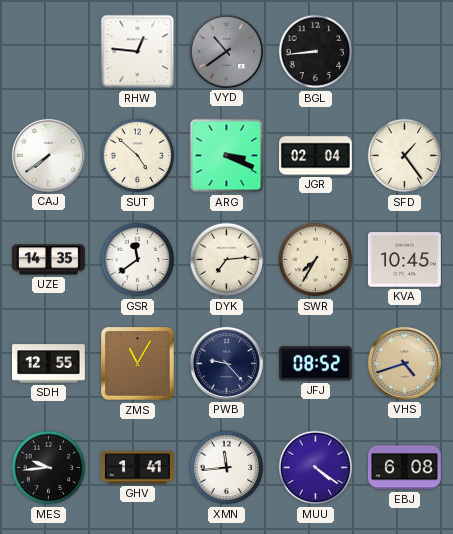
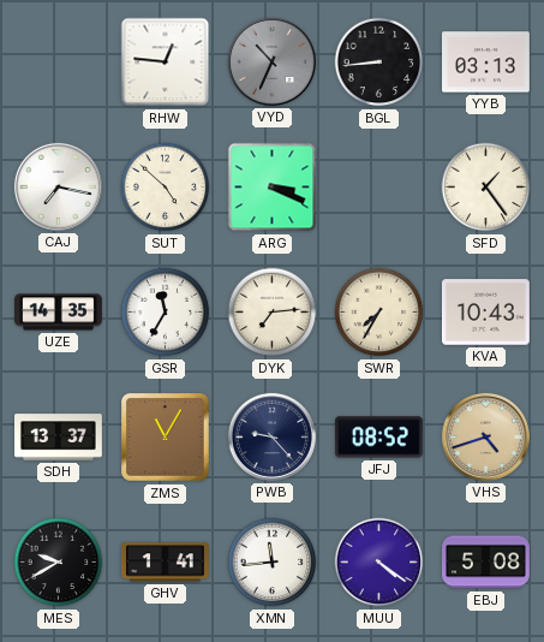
VYD: 10:39 -> 10:34 (271, 61)
YYB: none -> 03:13 (486, 63)
CAJ: 7:39 -> 7:17 (58, 186)
JGR: 02:04 -> none (316, 156)
GSR: 11:39 -> 11:35 (166, 313)
KVA: 10:45 -> 10:43 (485, 313)
SDH: 12:55 -> 13:37 (59, 438)
MES: 9:44 -> 9:40 (59, 563)
EBJ: 6:08 -> 5:08 (486, 563)
